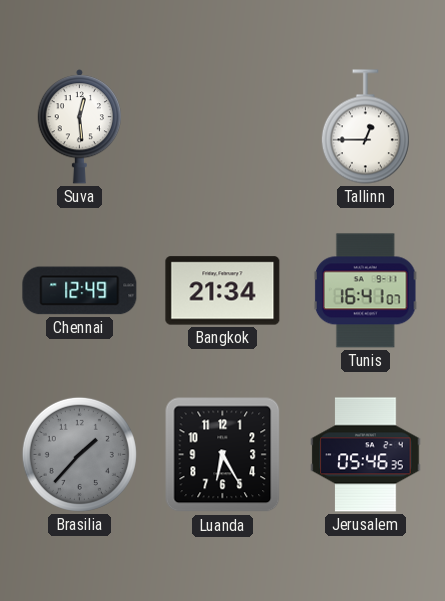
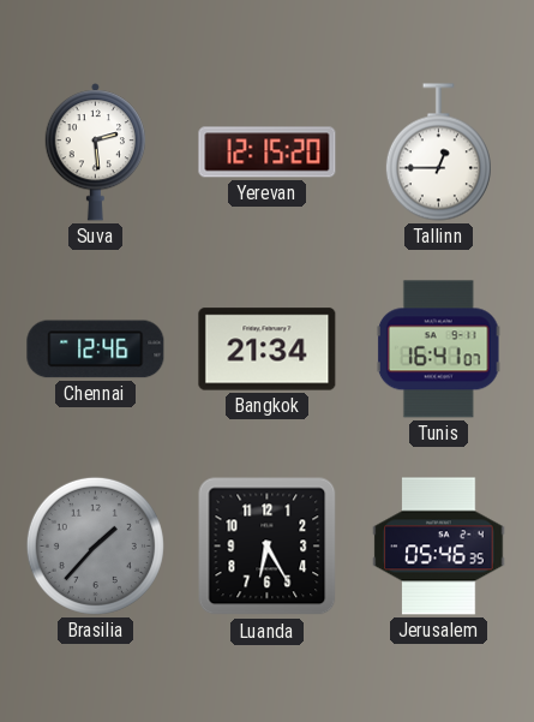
Suva: 12:29 -> 2:29 (95, 153)
Yerevan: none -> 12:15 (268, 153)
Chennai: 12:49 -> 12:46 (96, 350)
